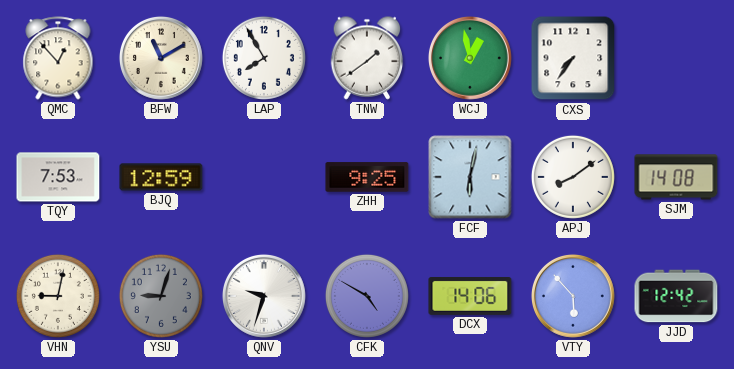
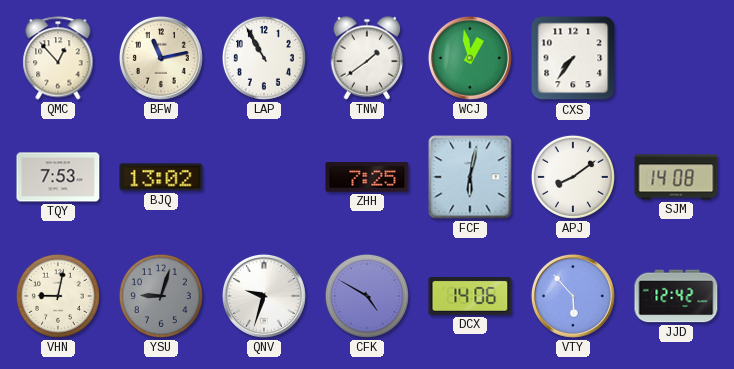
BFW: 11:10 -> 11:13 (161, 58)
LAP: 7:55 -> 10:55 (264, 58)
BJQ: 12:59 -> 13:02 (161, 177)
ZHH: 9:25 -> 7:25 (367, 177)
